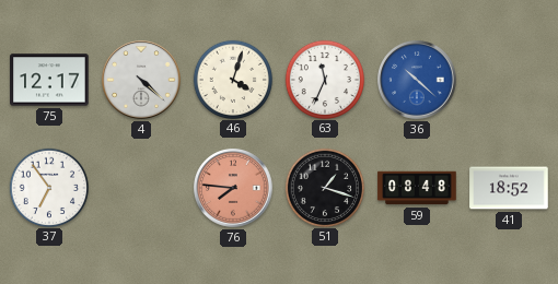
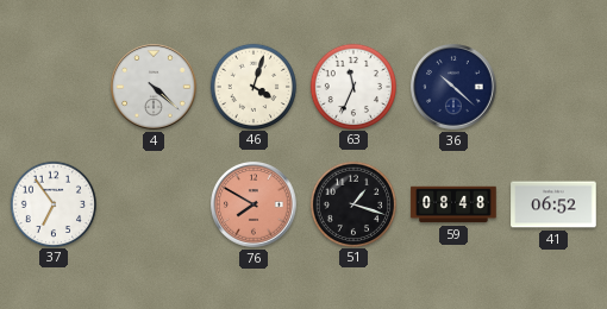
75: 12:17 -> none (49, 80)
36 dial: blue -> navy (453, 87)
76: 7:46 -> 7:50 (254, 204)
41: 18:52 -> 06:52 (553, 204)
